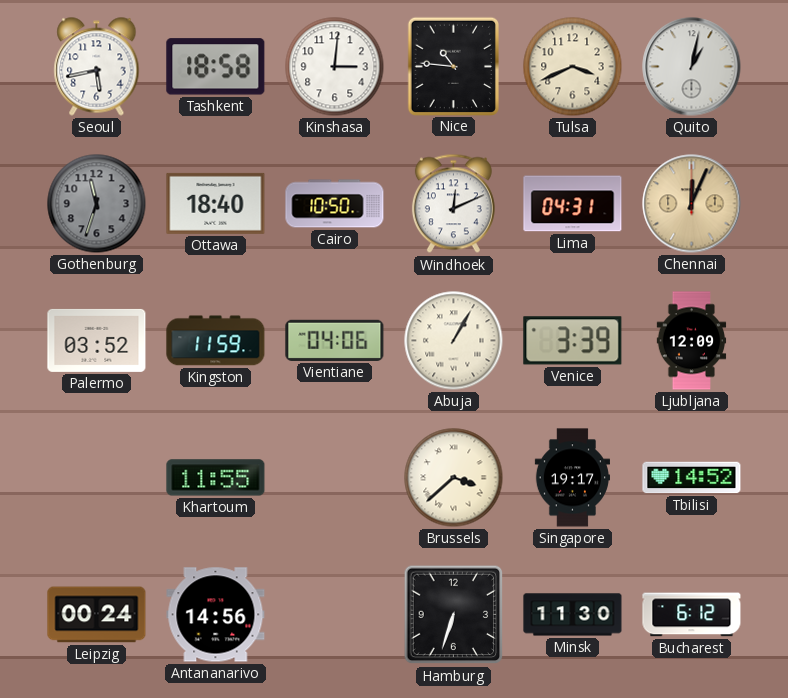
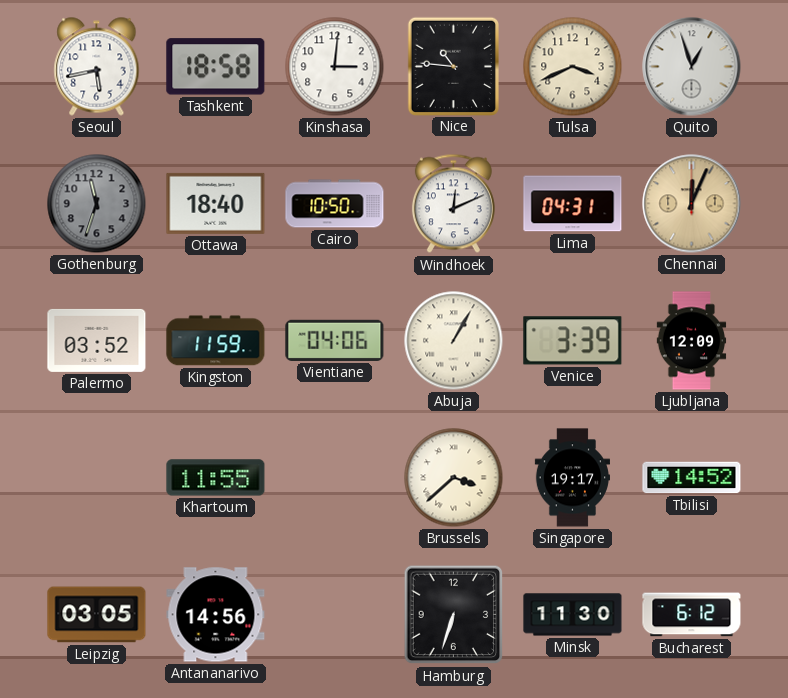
Quito: 1:02 -> 12:57 (692, 67)
Leipzig: 00:24 -> 03:05 (97, 615)
